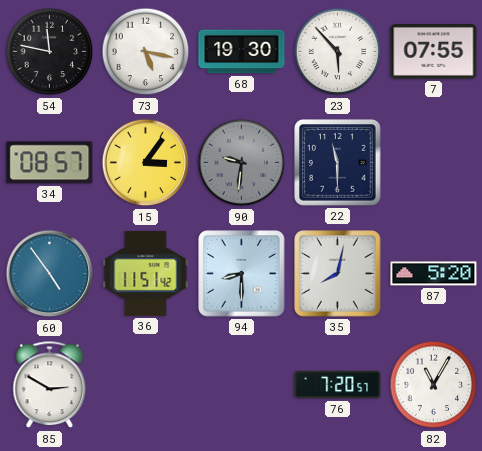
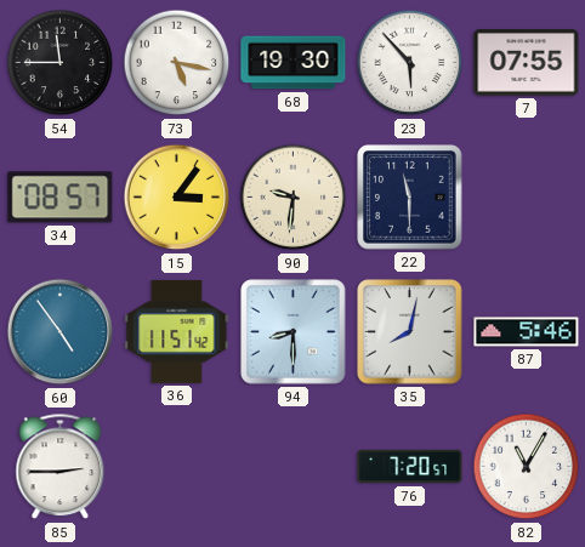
54: 11:47 -> 11:45 (61, 63)
90 dial: grey -> cream (294, 198)
87: 5:20 -> 5:46 (527, 332)
85: 2:50 -> 2:45 (61, 467)
